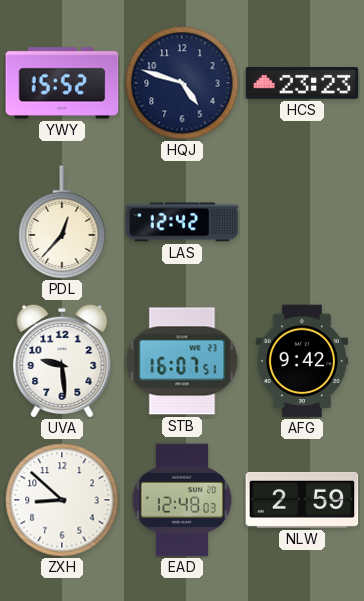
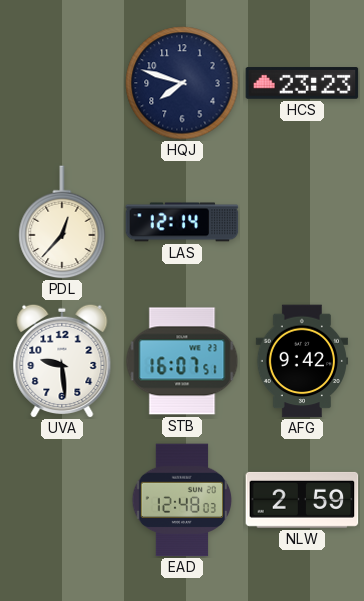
YWY: 15:52 -> none (62, 83)
HQJ: 4:48 -> 7:48 (182, 83)
LAS: 12:42 -> 12:14 (182, 222)
ZXH: 8:52 -> none (62, 500)
